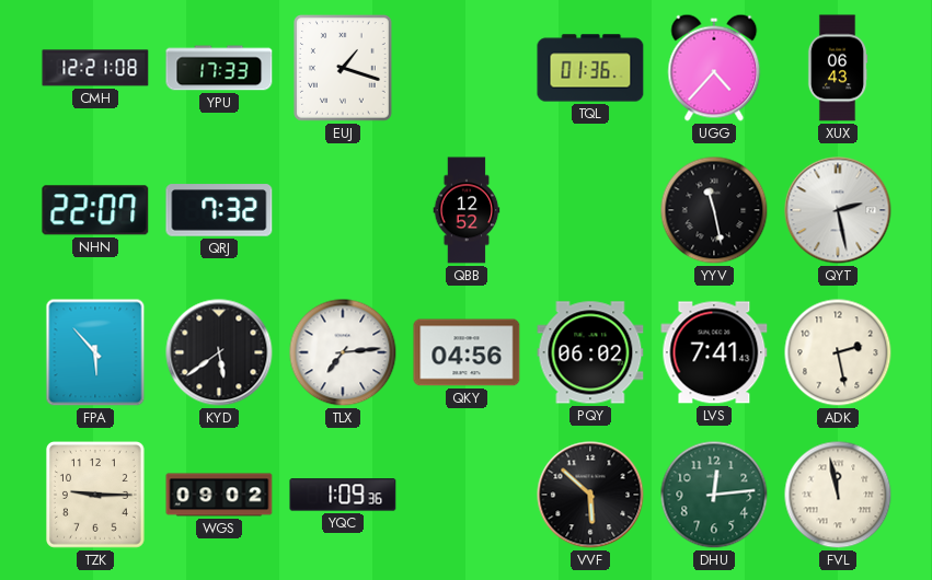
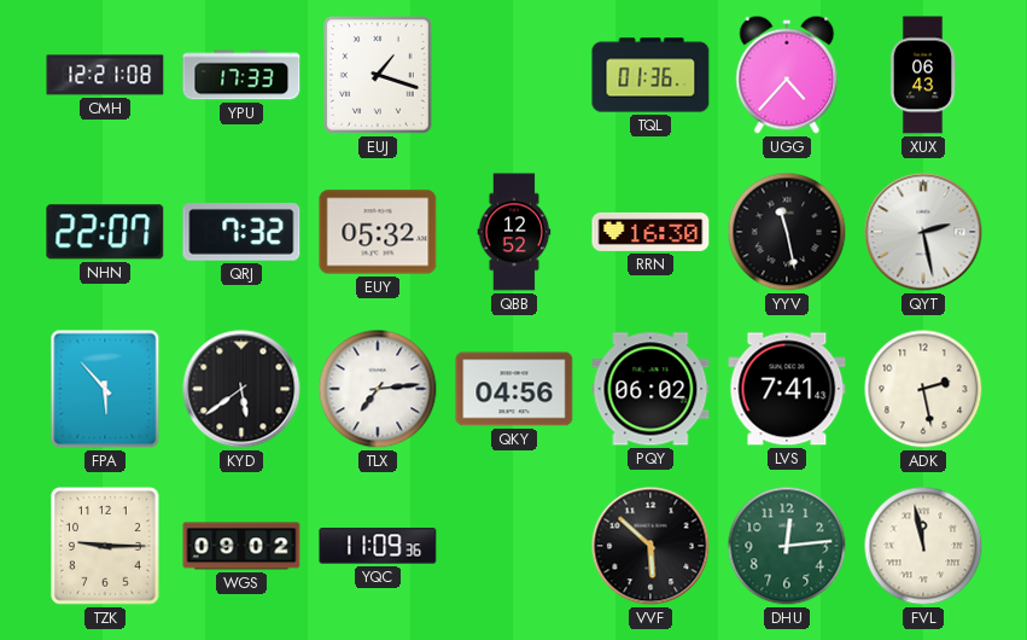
EUY: none -> 05:32 (378, 232)
RRN: none -> 16:30 (650, 232)
YQC: 1:09 -> 11:09 (378, 546)
